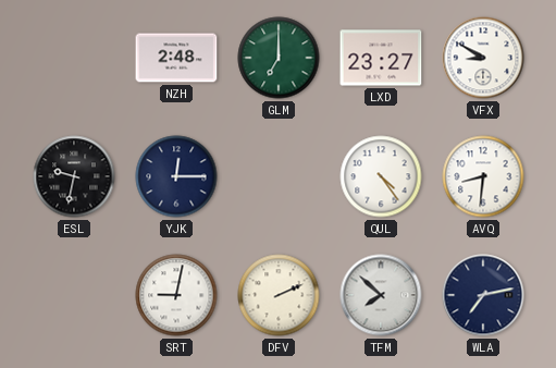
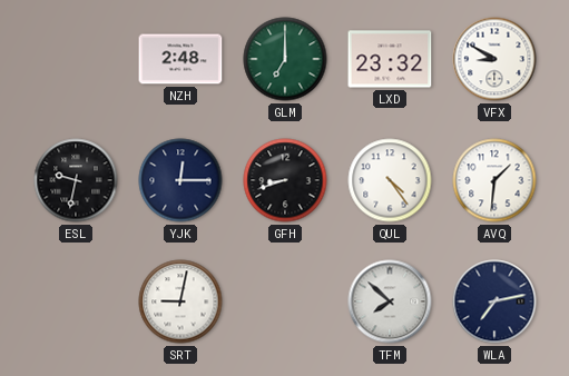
LXD: 23:27 -> 23:32 (390, 59)
GFH: none -> 8:42 (285, 180)
AVQ: 8:31 -> 1:31 (494, 180)
DFV: 2:11 -> none (279, 295)
